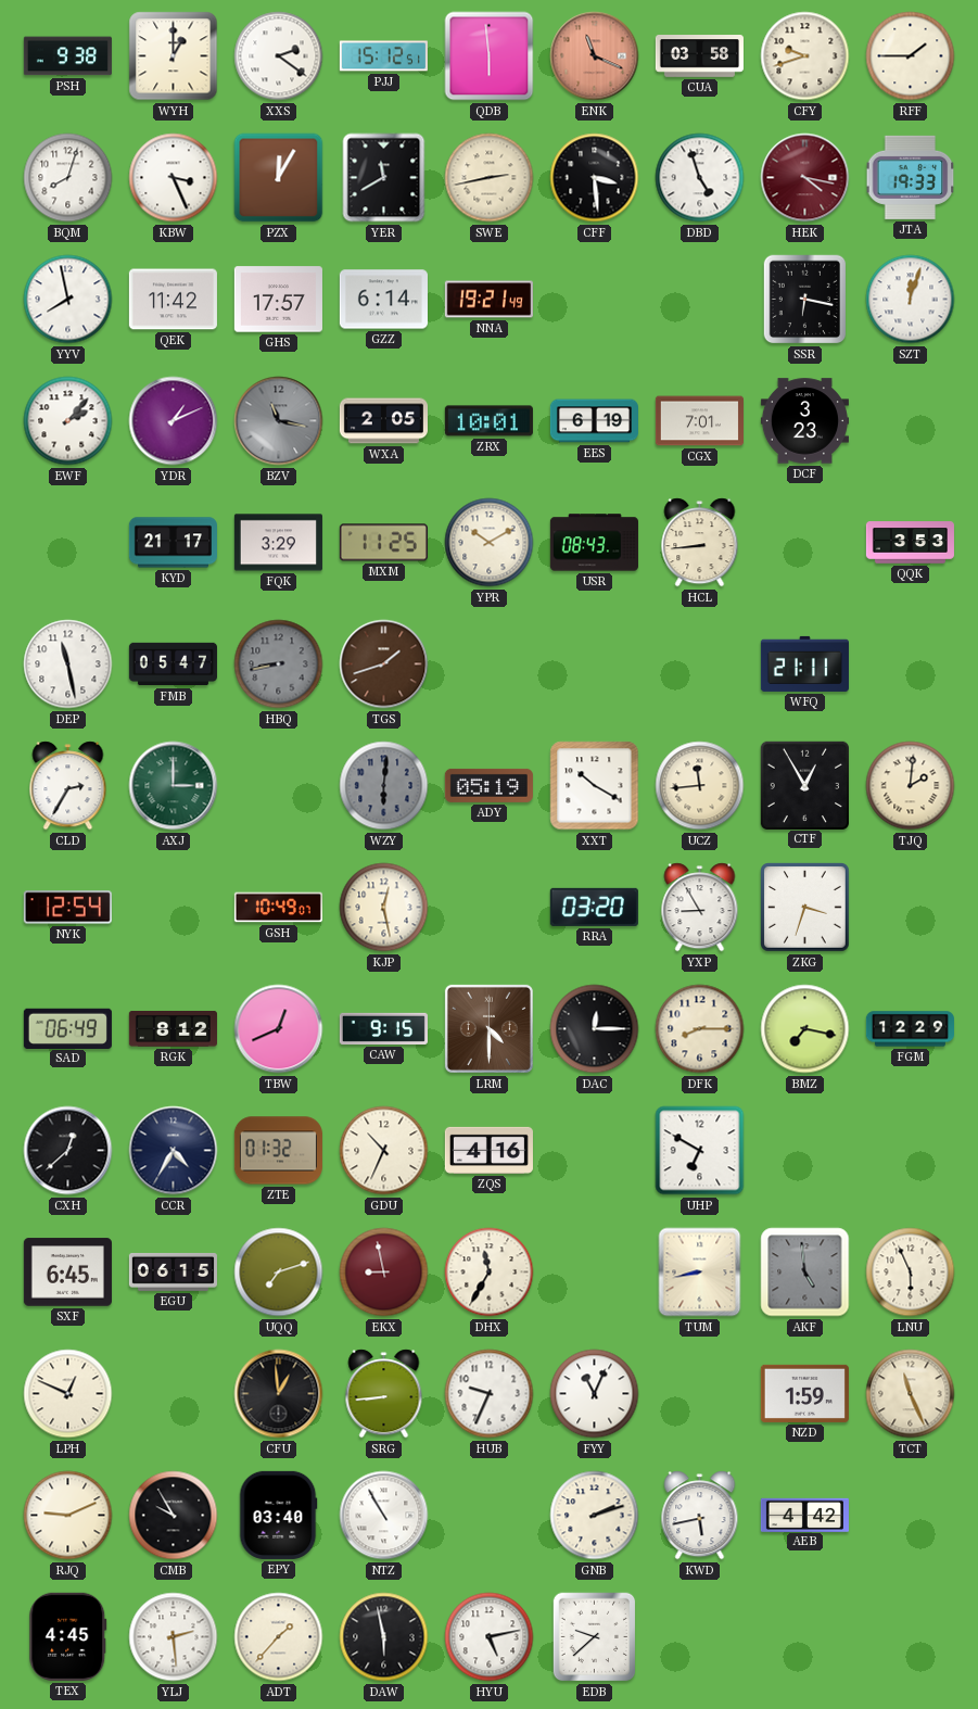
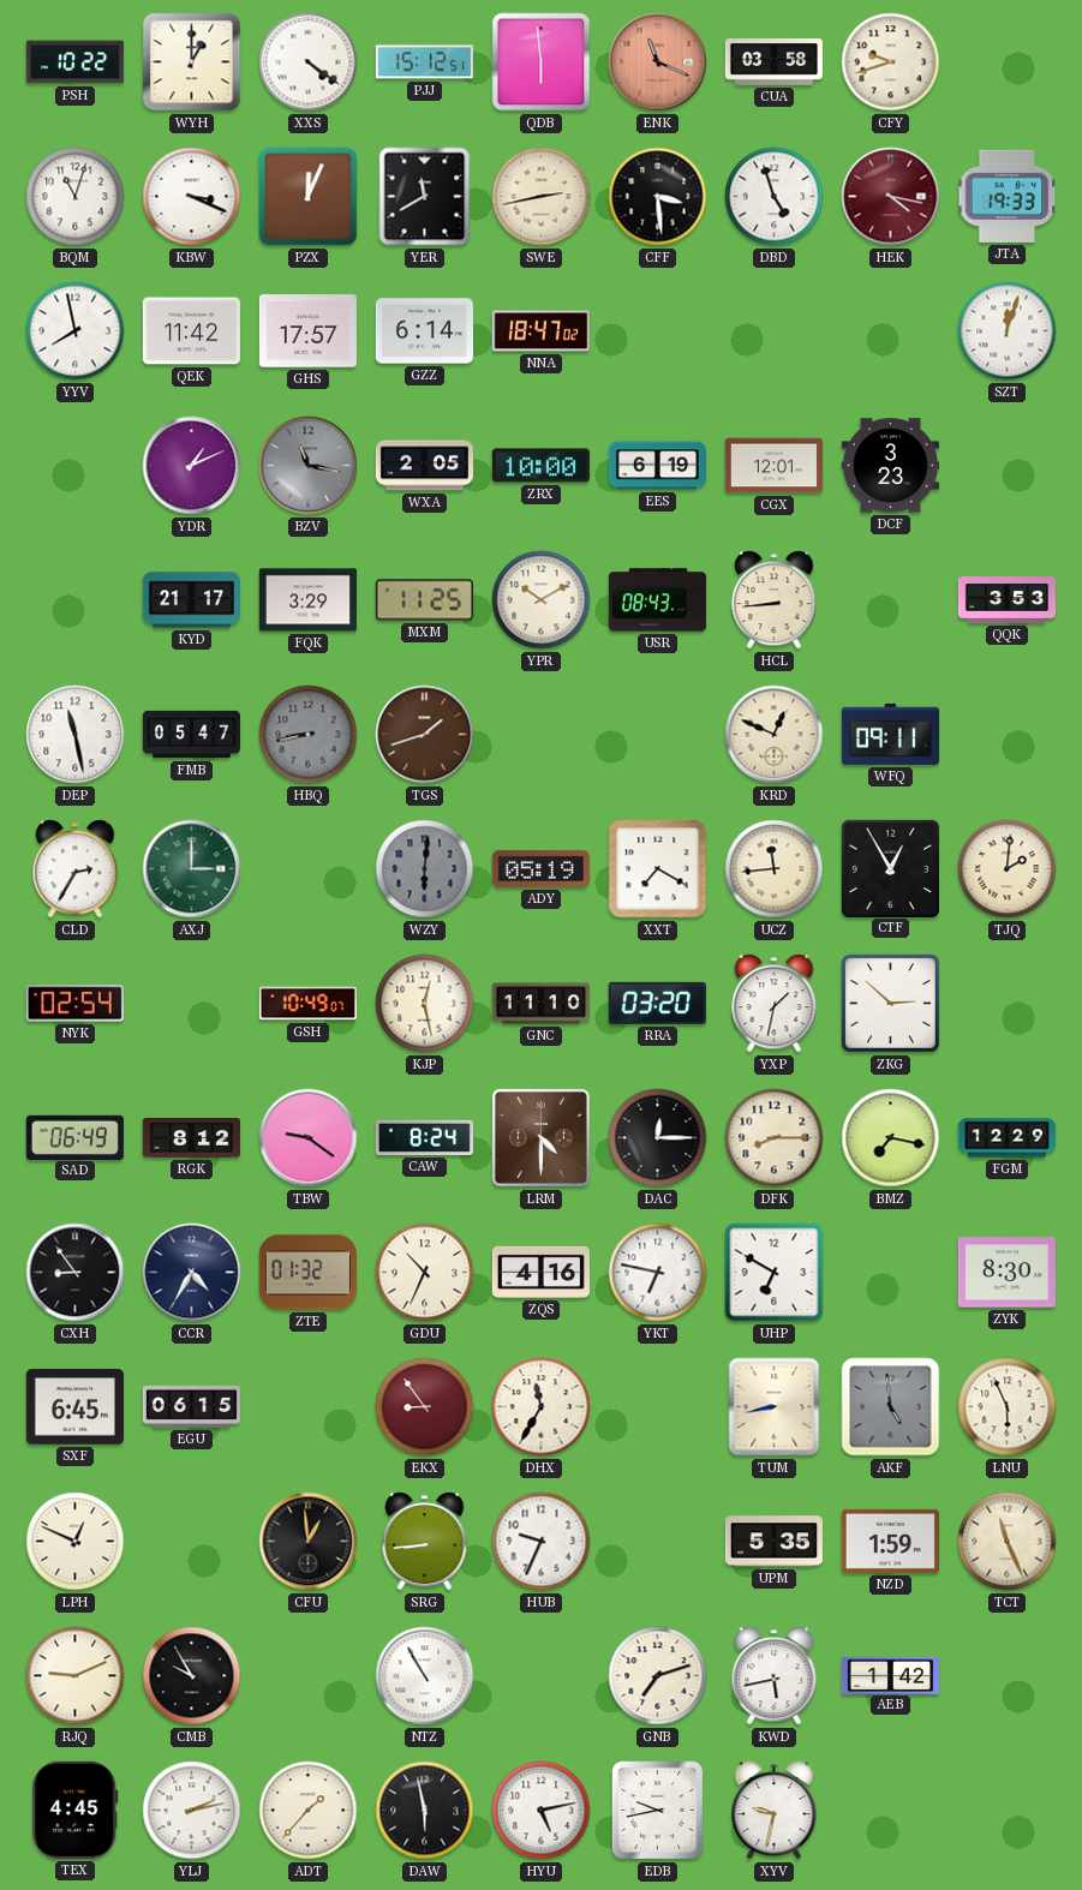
PSH: 9:38 -> 10:22 (74, 62)
XXS: 2:21 -> 4:21 (309, 62)
RFF: 1:45 -> none (911, 56)
BQM: 8:03 -> 11:03 (76, 197)
KBW: 3:26 -> 3:19 (192, 197)
PZX: 12:05 -> 12:04 (309, 197)
NNA: 19:21 -> 18:47 (540, 331)
SSR: 6:17 -> none (805, 300)
EWF: 2:07 -> none (68, 421)
ZRX: 10:01 -> 10:00 (540, 466)
CGX: 7:01 -> 12:01 (773, 466)
KRD: none -> 12:49 (775, 735)
WFQ: 21:11 -> 09:11 (890, 734)
XXT: 10:20 -> 7:20 (658, 869)
NYK: 12:54 -> 02:54 (74, 1004)
GNC: none -> 11:10 (540, 1004)
YXP: 8:55 -> 1:32 (775, 1004)
ZKG: 3:33 -> 2:52 (891, 1004)
TBW: 12:41 -> 9:21 (309, 1138)
CAW: 9:15 -> 8:24 (424, 1137)
CXH: 12:38 -> 8:54 (76, 1273)
YKT: none -> 6:47 (658, 1273)
ZYK: none -> 8:30 (1006, 1273)
UQQ: 7:12 -> none (279, 1273)
EKX: 8:58 -> 8:54 (425, 1407)
FYY: 11:04 -> none (595, 1394)
UPM: none -> 5:35 (773, 1542)
EPY: 03:40 -> none (278, 1515)
GNB: 2:12 -> 7:12 (658, 1676)
AEB: 4:42 -> 1:42 (890, 1675)
YLJ: 2:29 -> 2:13 (192, 1811)
EDB: 9:38 -> 9:43 (658, 1811)
XYV: none -> 9:32 (775, 1811)
